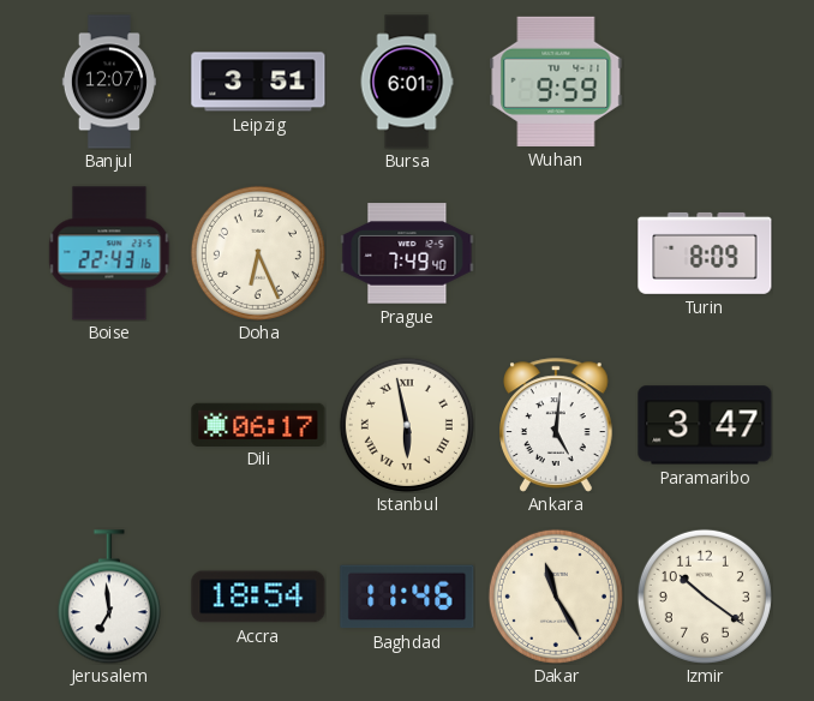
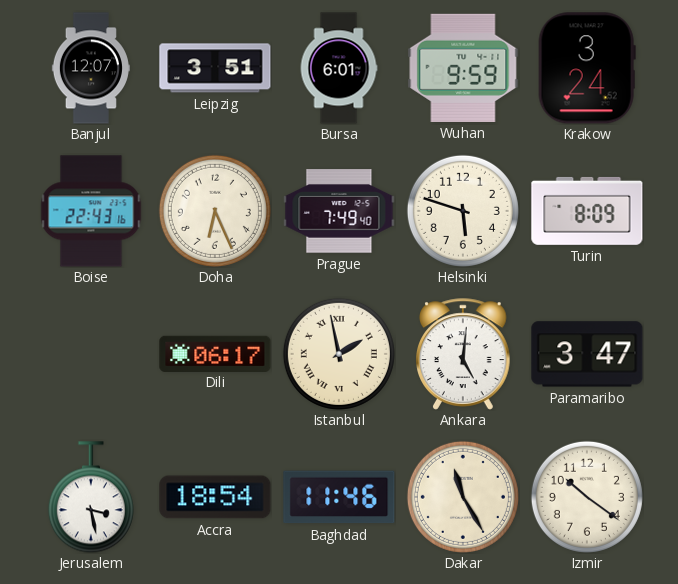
Krakow: none -> 3:24 (587, 68)
Helsinki: none -> 5:48 (463, 211)
Istanbul: 5:58 -> 1:58 (339, 354)
Jerusalem: 6:59 -> 3:28 (91, 497)
